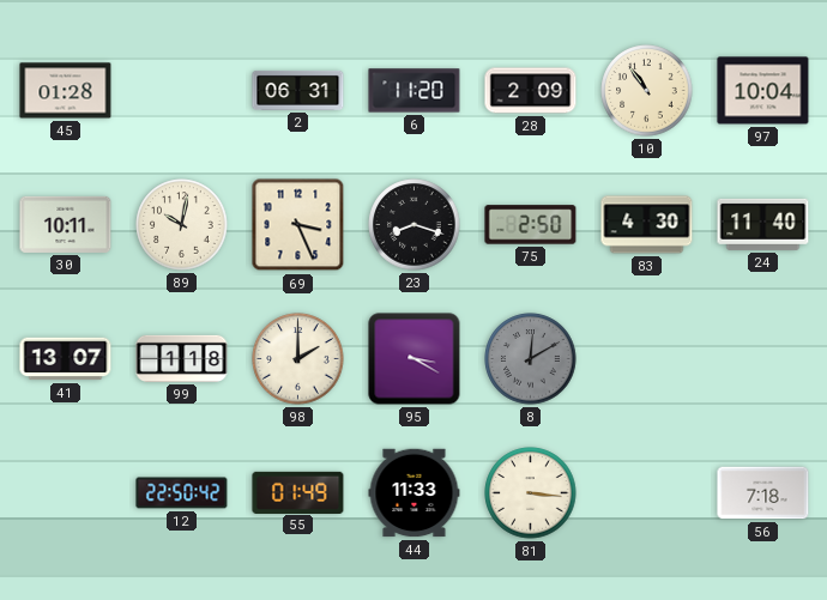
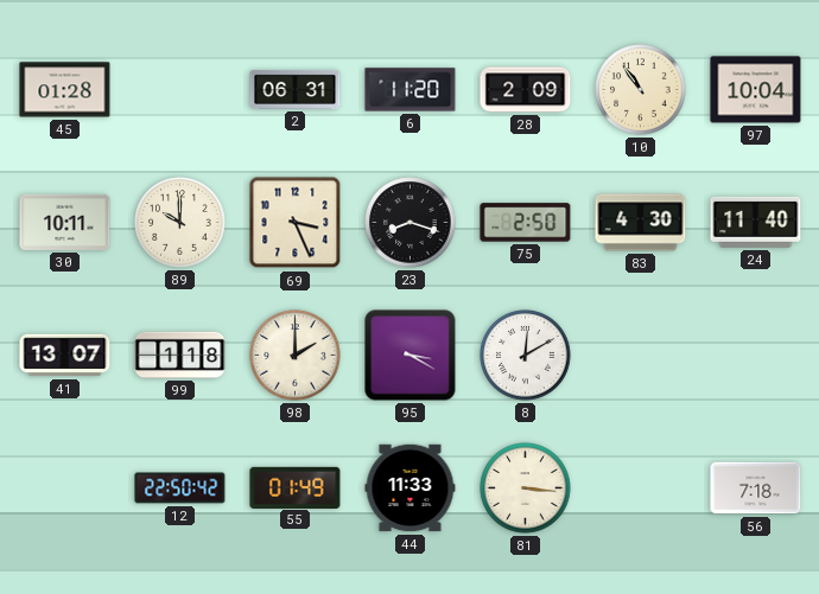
89: 10:02 -> 10:00 (180, 223)
8 dial: grey -> white (526, 356)
